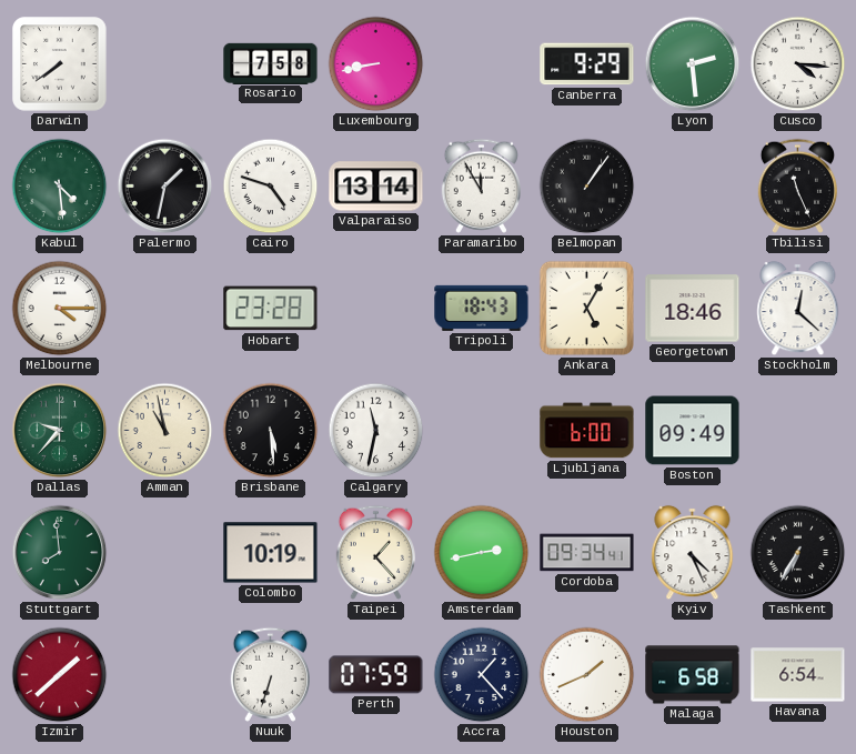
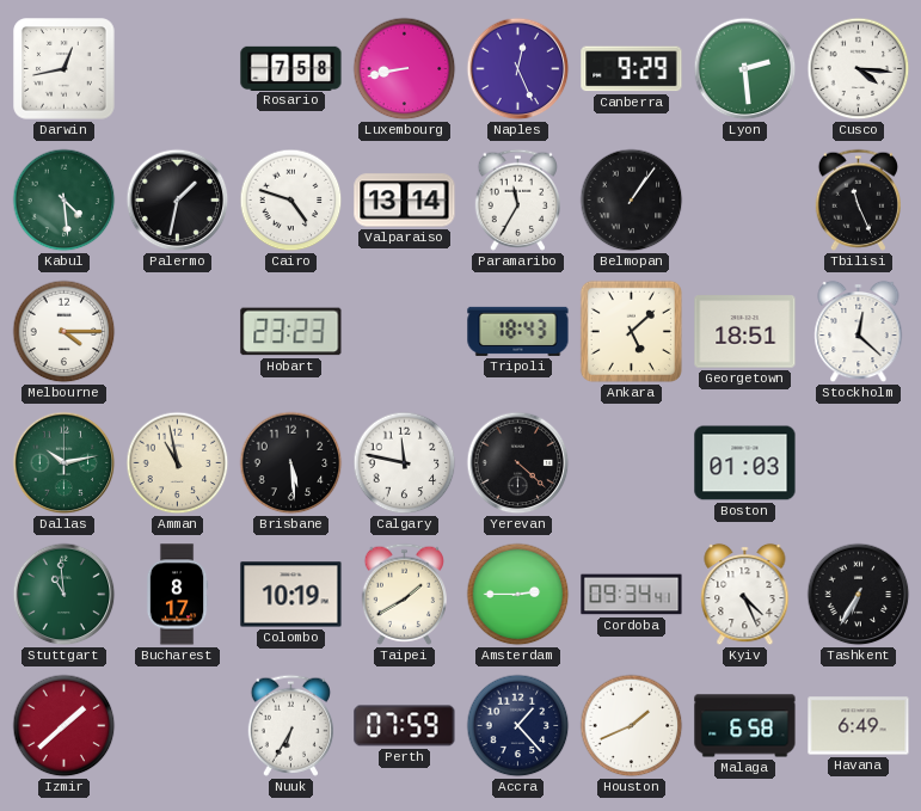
Darwin: 7:39 -> 12:43 (65, 69)
Naples: none -> 12:26 (518, 69)
Paramaribo: 11:55 -> 11:35 (517, 199)
Hobart: 23:28 -> 23:23 (291, 332)
Ankara: 5:05 -> 5:08 (631, 331)
Georgetown: 18:46 -> 18:51 (745, 332)
Dallas: 9:37 -> 10:13 (65, 463)
Calgary: 11:32 -> 11:47 (405, 463)
Yerevan: none -> 4:22 (518, 463)
Ljubljana: 6:00 -> none (587, 431)
Boston: 09:49 -> 01:03 (745, 463)
Stuttgart: 7:59 -> 10:59 (65, 595)
Bucharest: none -> 8:17 (177, 595)
Taipei: 1:23 -> 1:40 (404, 594)
Amsterdam: 2:43 -> 2:45 (518, 595)
Nuuk: 6:33 -> 6:35 (290, 725)
Havana: 6:54 -> 6:49 (859, 726)
